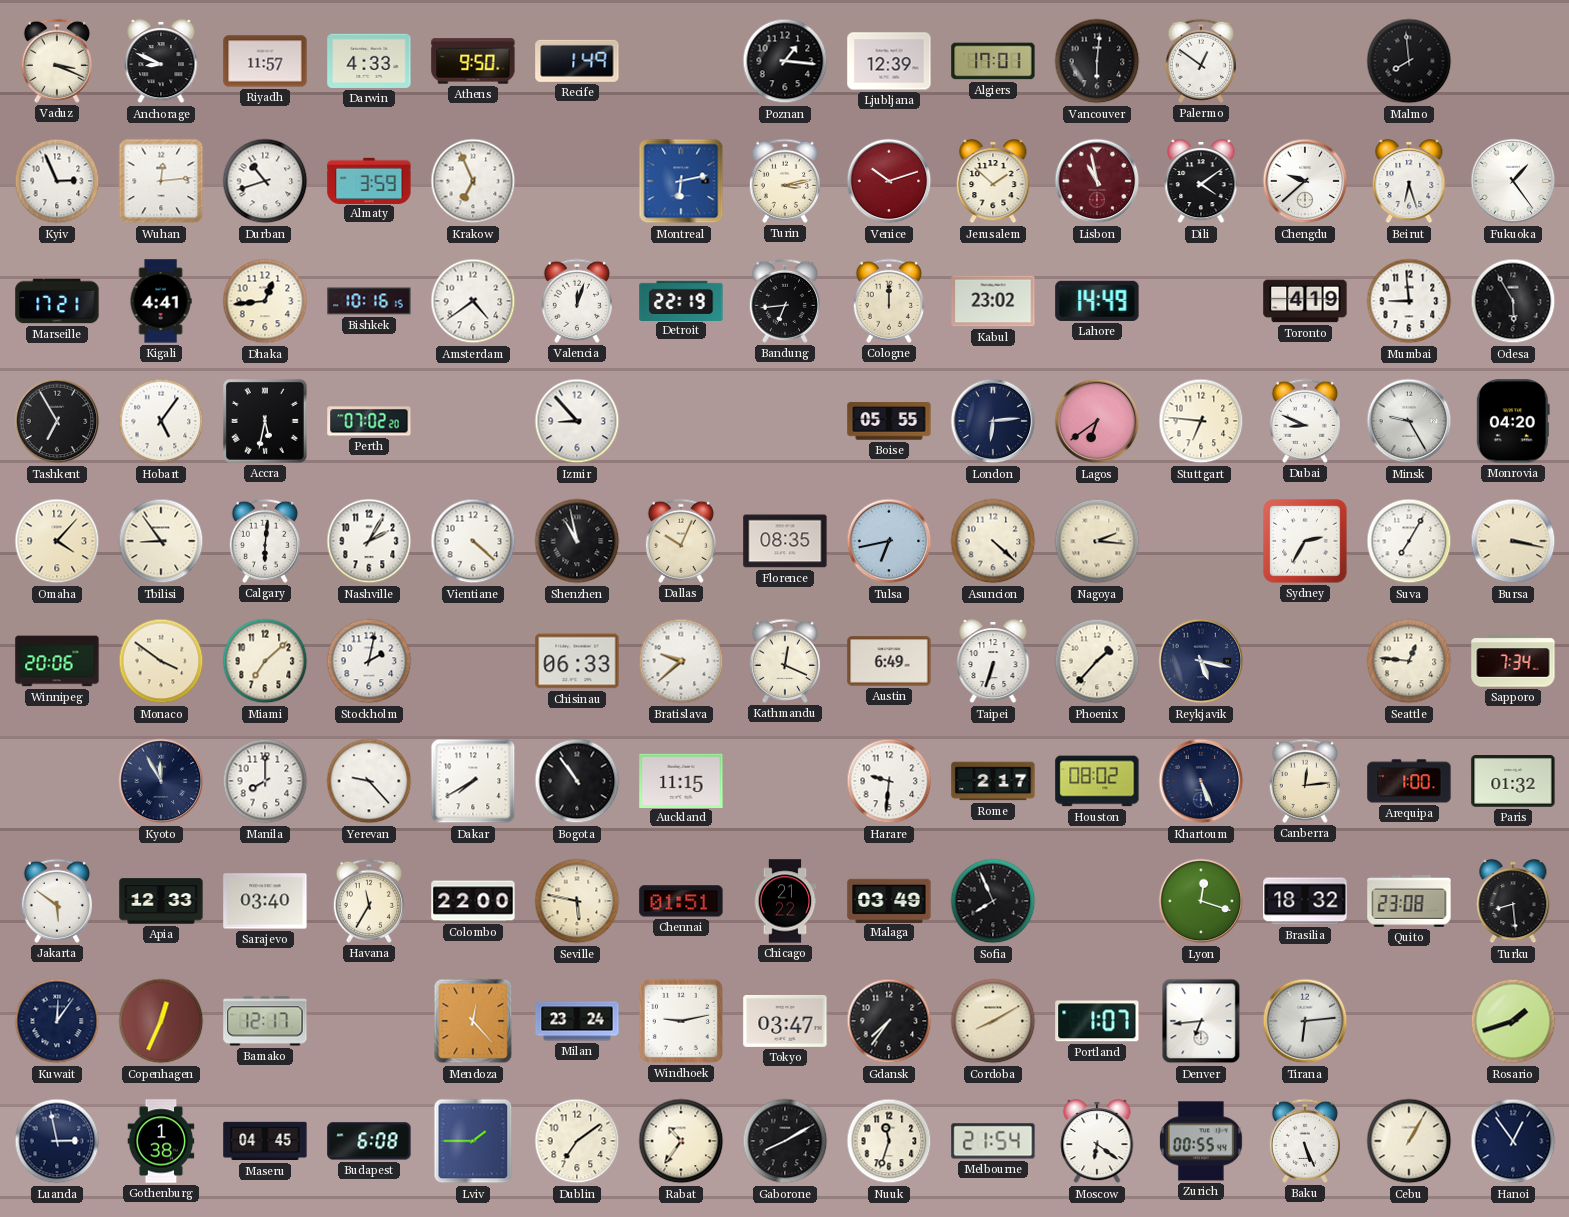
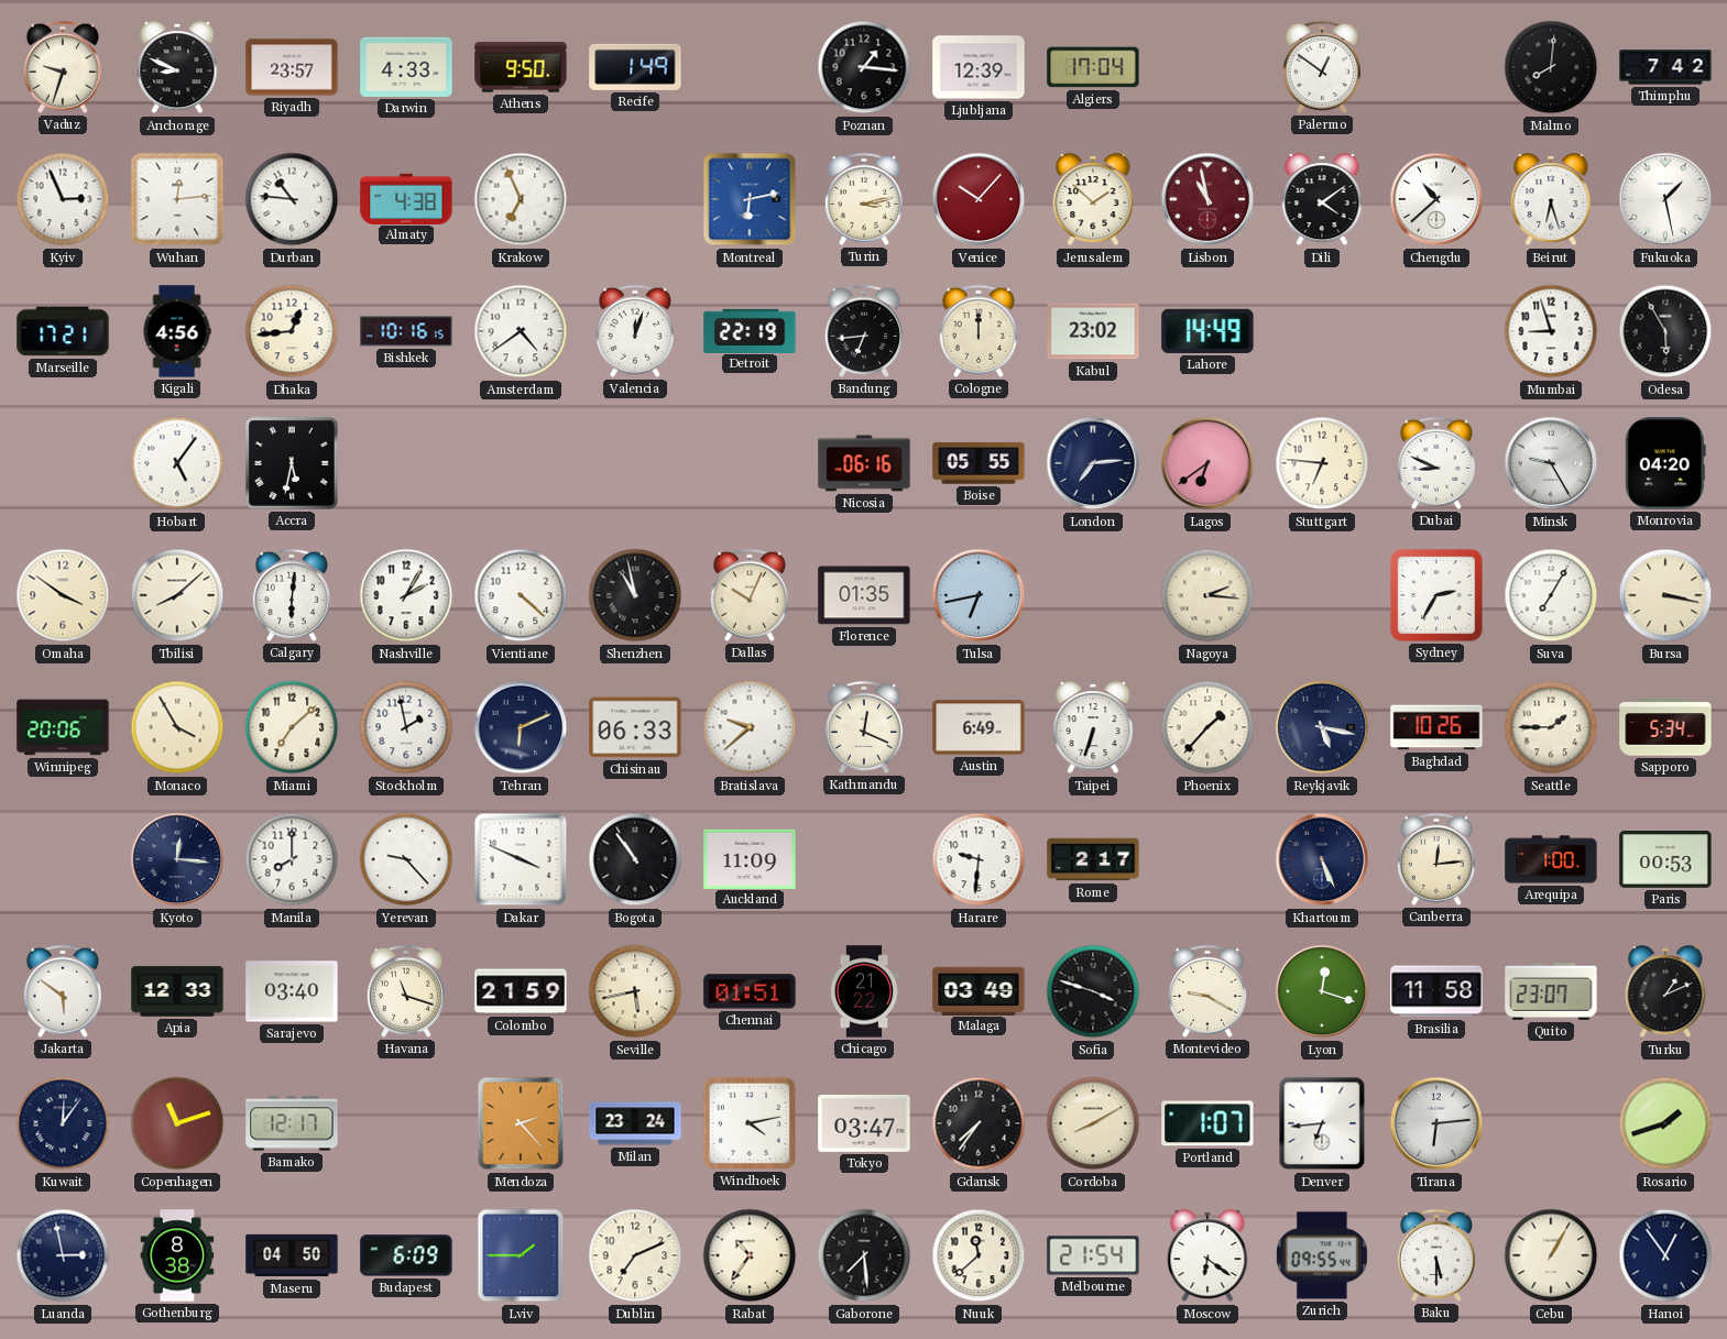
Vaduz: 3:19 -> 9:33 (63, 67)
Riyadh: 11:57 -> 23:57 (292, 67)
Algiers: 17:01 -> 17:04 (1093, 67)
Vancouver: 6:01 -> none (1097, 61)
Malmo: 7:59 -> 8:01 (1551, 67)
Thimphu: none -> 7:42 (1665, 67)
Durban: 10:42 -> 10:46 (292, 199)
Almaty: 3:59 -> 4:38 (406, 198)
Venice: 10:12 -> 10:07 (979, 199)
Chengdu: 9:38 -> 10:38 (1436, 199)
Fukuoka: 1:24 -> 1:28 (1665, 199)
Kigali: 4:41 -> 4:56 (177, 331)
Toronto: 4:19 -> none (1305, 301)
Mumbai: 8:59 -> 8:57 (1551, 331)
Tashkent: 6:55 -> none (57, 421)
Perth: 07:02 -> none (369, 421)
Izmir: 8:53 -> none (577, 421)
Nicosia: none -> 06:16 (864, 463)
London: 6:14 -> 7:14 (1093, 463)
Omaha: 4:07 -> 3:51 (63, 595)
Tbilisi: 8:54 -> 8:08 (177, 595)
Florence: 08:35 -> 01:35 (864, 595)
Asuncion: 4:22 -> none (993, 541)
Monaco: 3:51 -> 3:55 (177, 727)
Stockholm: 2:02 -> 1:58 (406, 727)
Tehran: none -> 6:11 (521, 727)
Baghdad: none -> 10:26 (1436, 727)
Seattle: 12:46 -> 1:45 (1551, 727)
Sapporo: 7:34 -> 5:34 (1665, 727)
Kyoto: 11:55 -> 12:16 (177, 859)
Dakar: 7:40 -> 3:49 (521, 859)
Auckland: 11:15 -> 11:09 (750, 858)
Houston: 08:02 -> none (1097, 781)
Paris: 01:32 -> 00:53 (1665, 860)
Havana: 11:35 -> 11:18 (406, 991)
Colombo: 22:00 -> 21:59 (521, 991)
Seville: 5:47 -> 5:43 (635, 991)
Sofia: 7:56 -> 3:48 (1093, 991)
Montevideo: none -> 9:20 (1207, 991)
Brasilia: 18:32 -> 11:58 (1436, 991)
Quito: 23:08 -> 23:07 (1551, 992)
Turku: 8:29 -> 1:11 (1665, 992)
Copenhagen: 12:34 -> 11:12 (177, 1123)
Mendoza: 12:23 -> 2:23 (521, 1123)
Windhoek: 9:13 -> 4:13 (750, 1123)
Gothenburg: 1:38 -> 8:38 (177, 1255)
Maseru: 04:45 -> 04:50 (292, 1255)
Budapest: 6:08 -> 6:09 (406, 1255)
Dublin: 7:09 -> 7:11 (635, 1255)
Gaborone: 8:10 -> 7:29 (864, 1255)
Nuuk: 11:33 -> 11:38 (979, 1255)
Zurich: 00:55 -> 09:55 (1322, 1255)
Baku: 5:26 -> 5:30 (1436, 1255)
